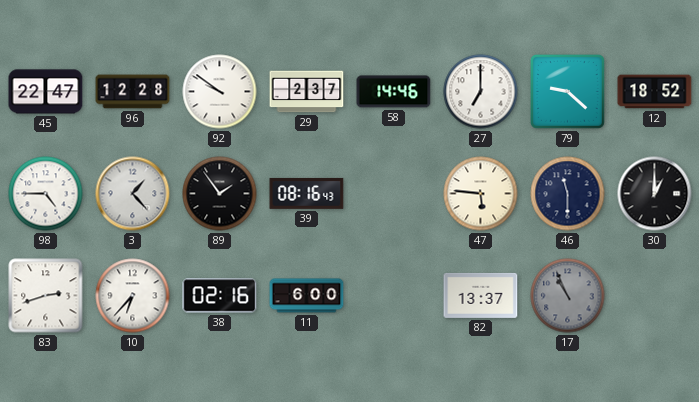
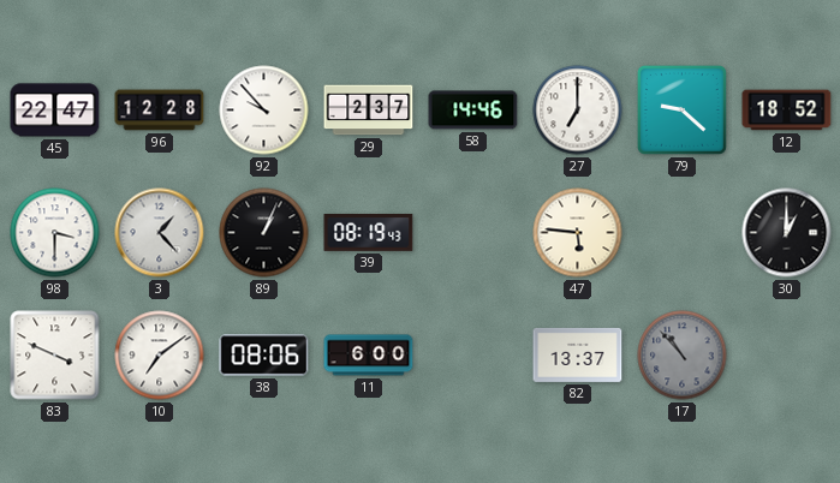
92: 9:51 -> 9:53 (264, 111)
98: 4:45 -> 3:30 (55, 233)
89: 1:54 -> 1:04 (264, 233)
39: 08:16 -> 08:19 (369, 233)
46: 11:30 -> none (568, 194)
83: 2:42 -> 3:49 (55, 356)
10: 6:37 -> 7:09 (160, 356)
38: 02:16 -> 08:06 (264, 356)
17: 10:56 -> 10:53 (683, 356)
